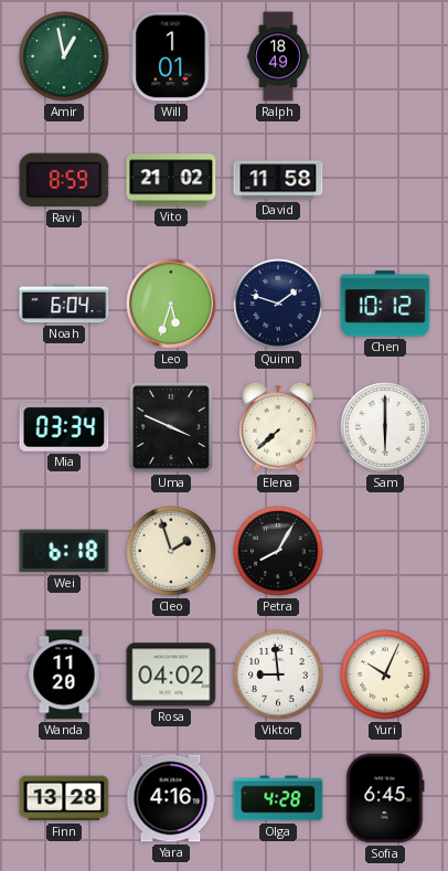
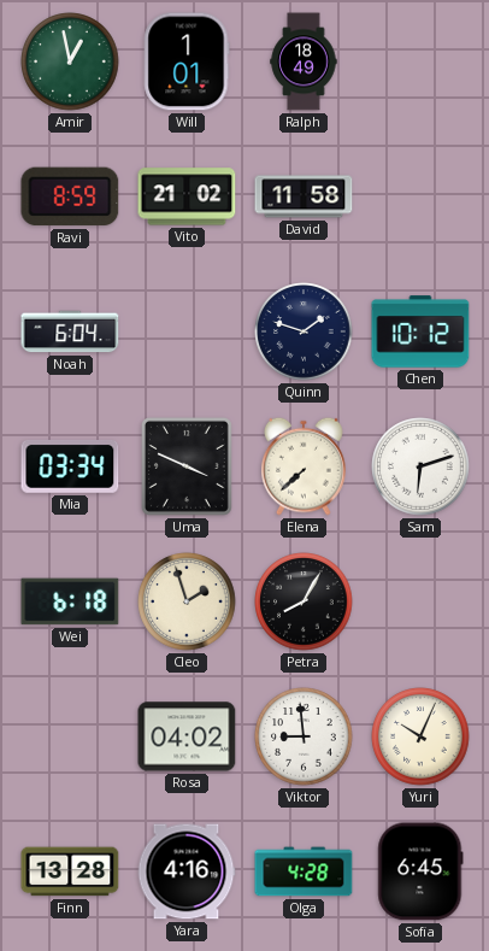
Leo: 5:33 -> none (171, 304)
Sam: 6:00 -> 6:12 (420, 466)
Wanda: 11:20 -> none (64, 675)
